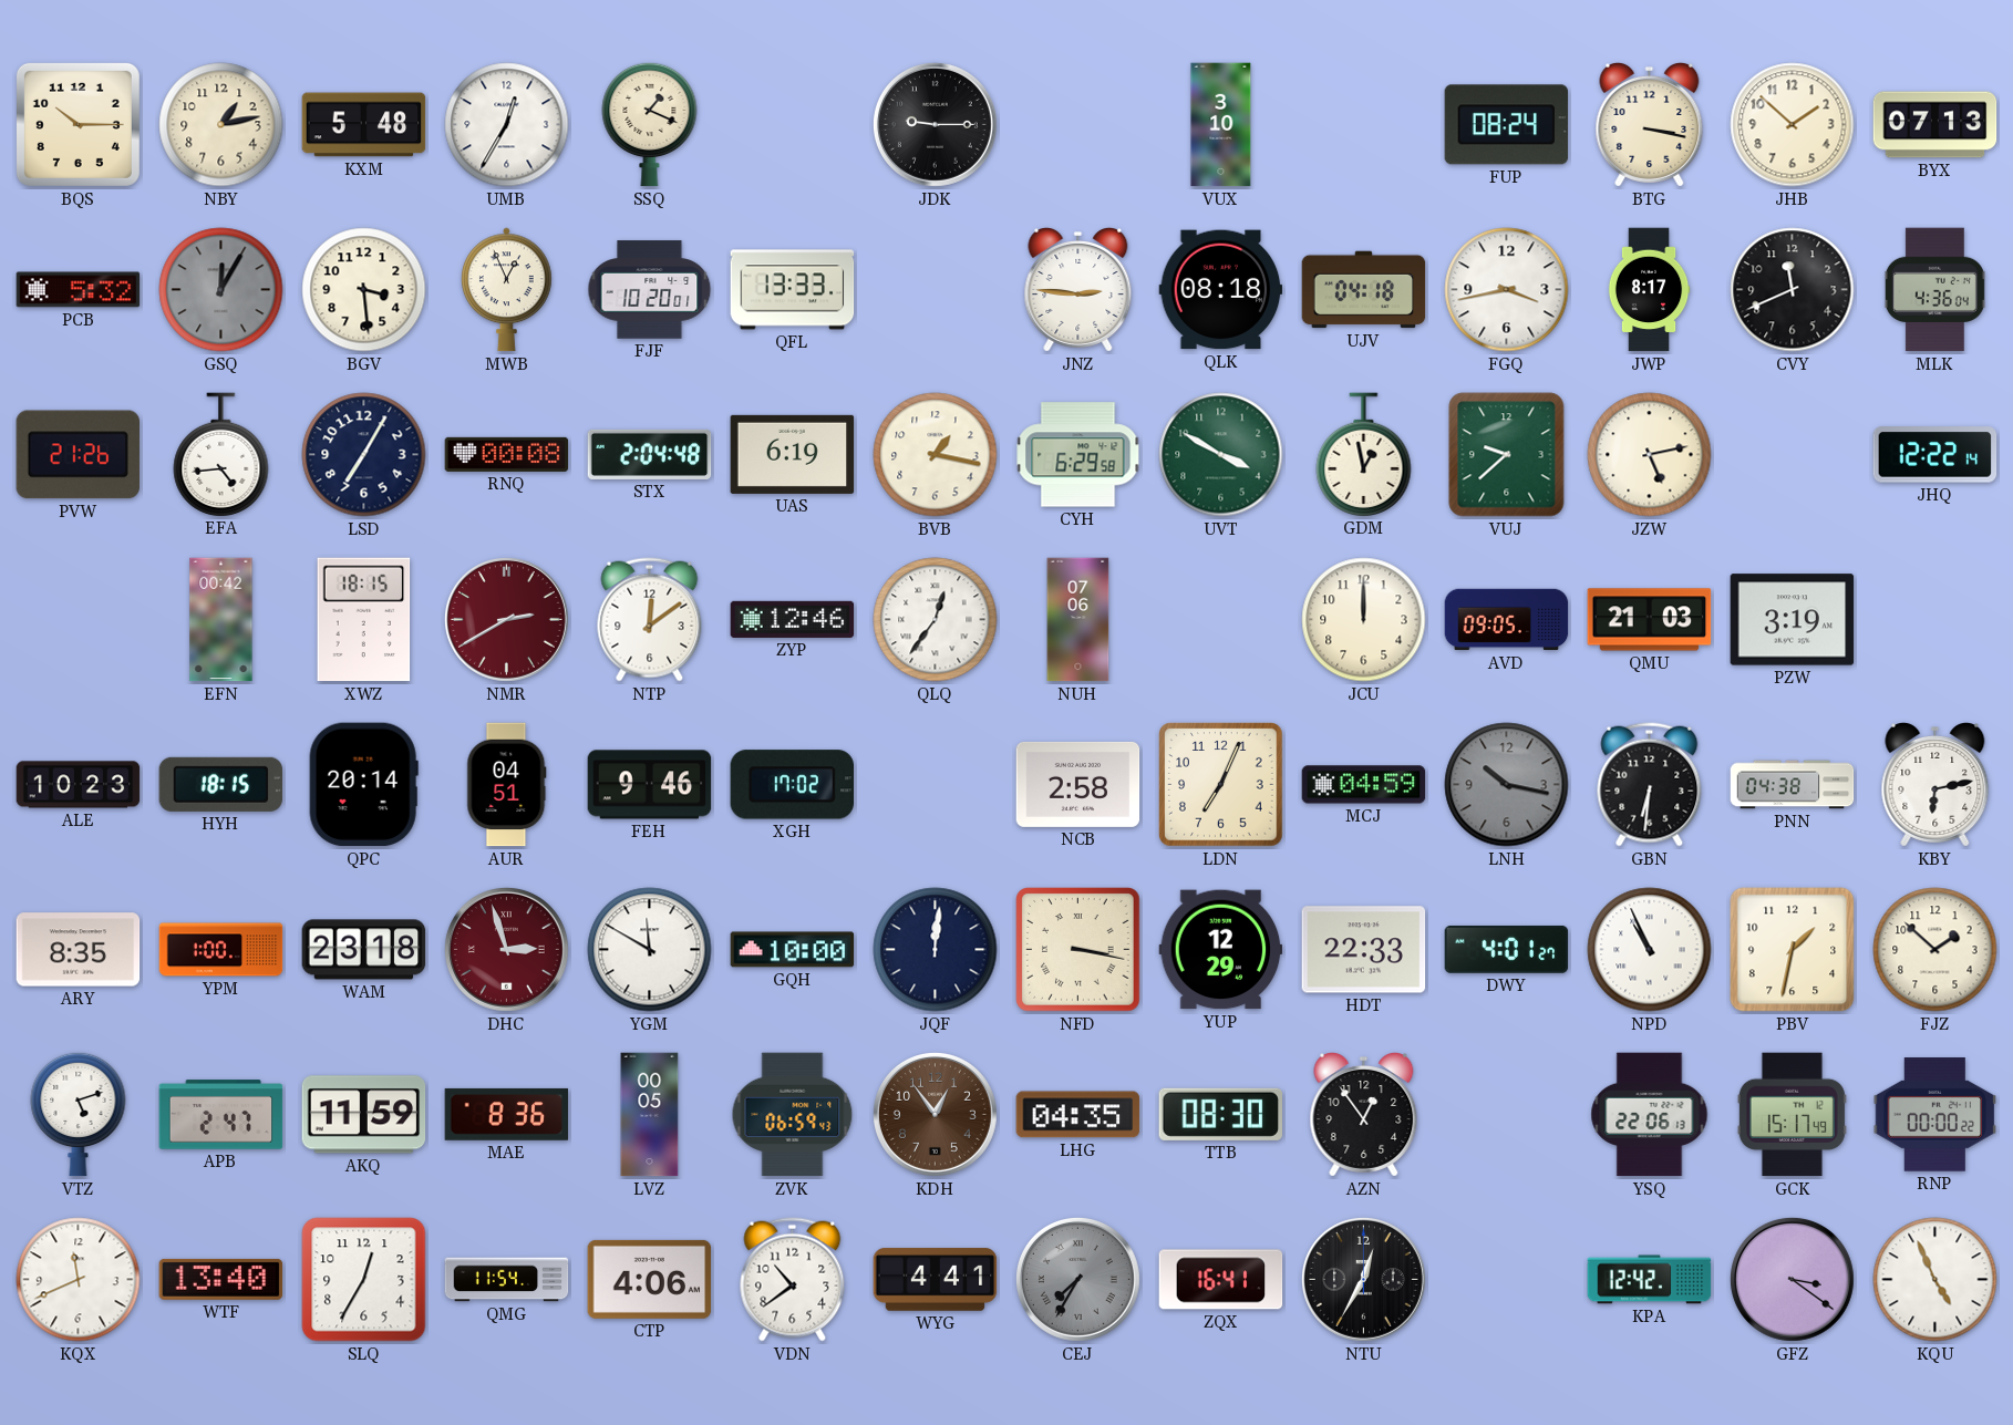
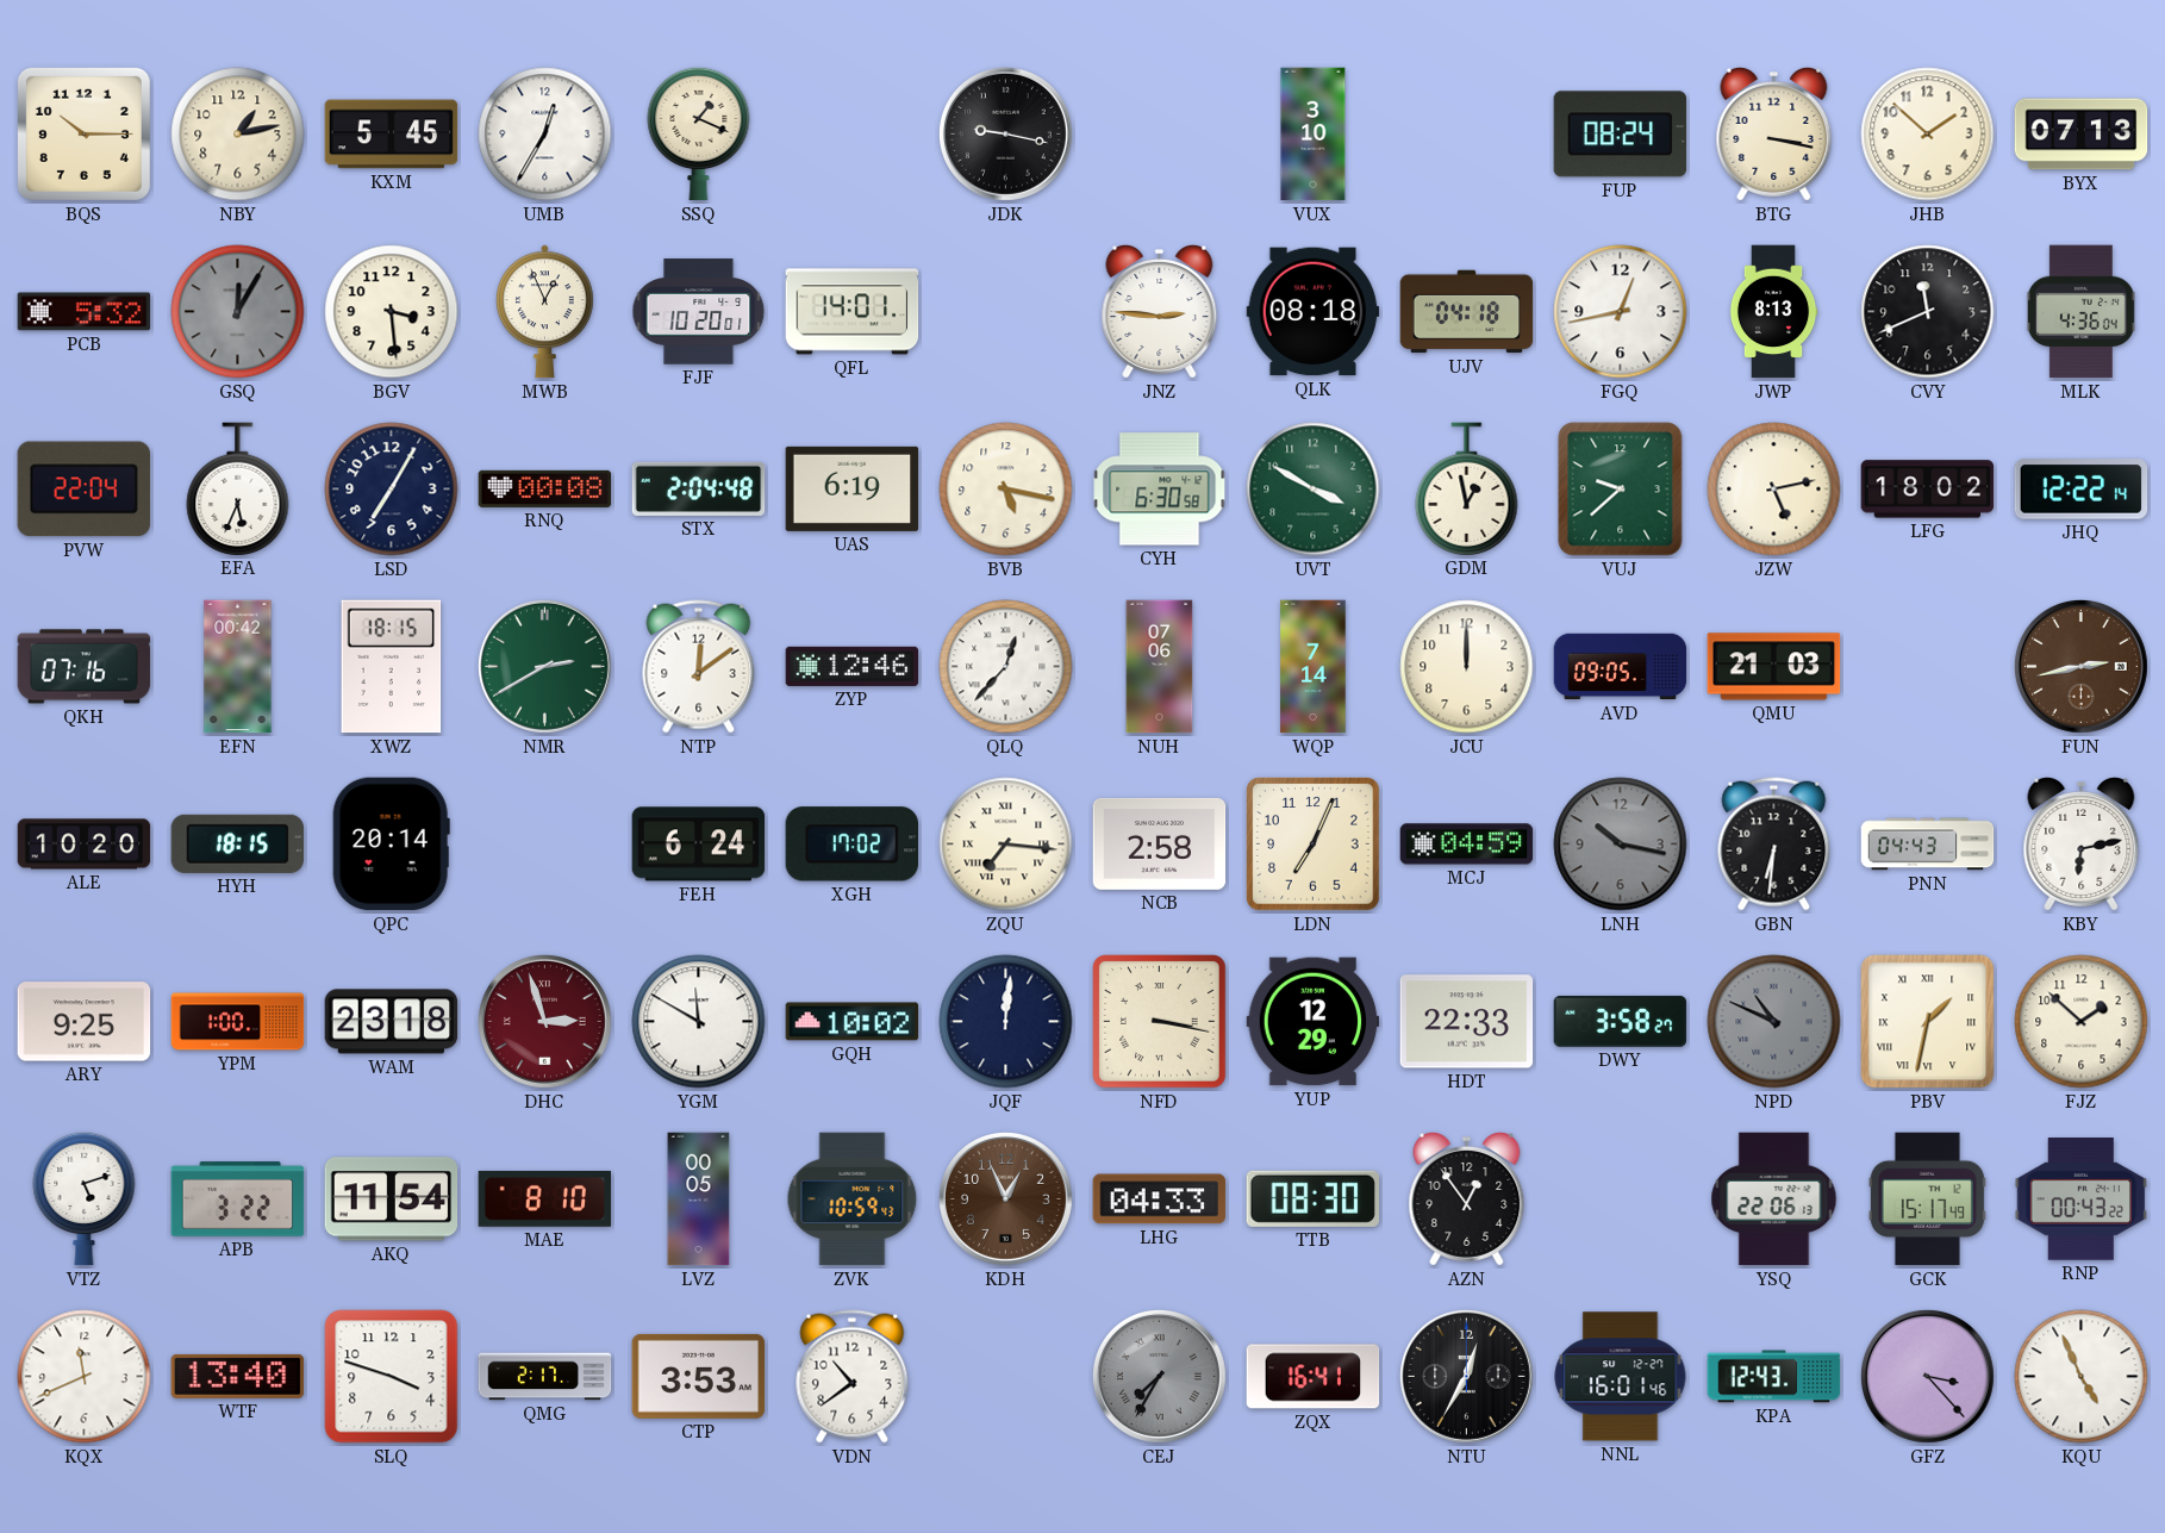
KXM: 5:48 -> 5:45 (392, 135)
JDK: 9:15 -> 9:17 (1005, 133)
QFL: 13:33 -> 14:01 (853, 312)
FGQ: 3:43 -> 12:43 (1621, 312)
JWP: 8:17 -> 8:13 (1773, 312)
PVW: 21:26 -> 22:04 (85, 490)
EFA: 4:44 -> 5:34 (238, 488)
BVB: 1:17 -> 5:17 (1006, 490)
CYH: 6:29 -> 6:30 (1160, 490)
LFG: none -> 18:02 (1928, 490)
QKH: none -> 07:16 (85, 667)
NMR dial: burgundy -> green (544, 666)
QLQ: 12:36 -> 12:37 (1006, 667)
WQP: none -> 7:14 (1314, 667)
PZW: 3:19 -> none (1793, 620)
FUN: none -> 2:43 (2080, 666)
ALE: 10:23 -> 10:20 (85, 845)
AUR: 04:51 -> none (507, 785)
FEH: 9:46 -> 6:24 (699, 845)
ZQU: none -> 7:16 (1006, 845)
PNN: 04:38 -> 04:43 (1928, 845)
ARY: 8:35 -> 9:25 (85, 1022)
GQH: 10:00 -> 10:02 (853, 1022)
DWY: 4:01 -> 3:58 (1621, 1021)
NPD: 10:56 -> 10:49 (1774, 1022)
NPD dial: white -> grey (1774, 1022)
PBV numerals: Arabic -> Roman (1928, 1022)
APB: 2:47 -> 3:22 (238, 1199)
AKQ: 11:59 -> 11:54 (392, 1199)
MAE: 8:36 -> 8:10 (545, 1198)
ZVK: 06:59 -> 10:59 (853, 1199)
KDH: 12:54 -> 12:56 (1005, 1198)
LHG: 04:35 -> 04:33 (1160, 1199)
RNP: 00:00 -> 00:43 (2082, 1199)
SLQ: 12:35 -> 3:48 (392, 1377)
QMG: 11:54 -> 2:17 (545, 1377)
CTP: 4:06 -> 3:53 (699, 1376)
WYG: 4:41 -> none (936, 1280)
NNL: none -> 16:01 (1621, 1377)
KPA: 12:42 -> 12:43 (1774, 1377)
GFZ: 3:21 -> 3:23 (1927, 1376)
